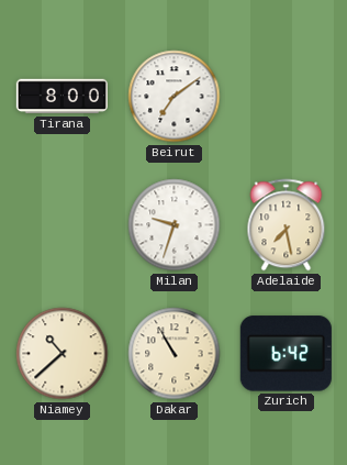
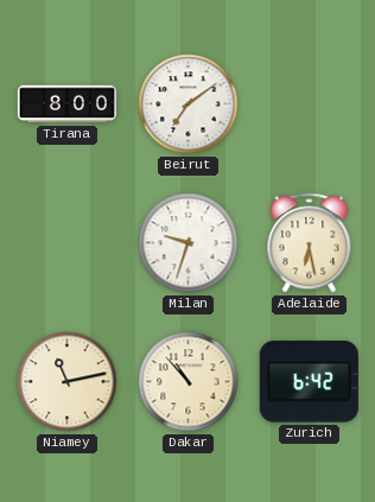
Adelaide: 7:28 -> 6:28 (310, 243)
Niamey: 10:38 -> 11:13 (68, 382)
Dakar: 10:55 -> 10:53 (189, 382)
